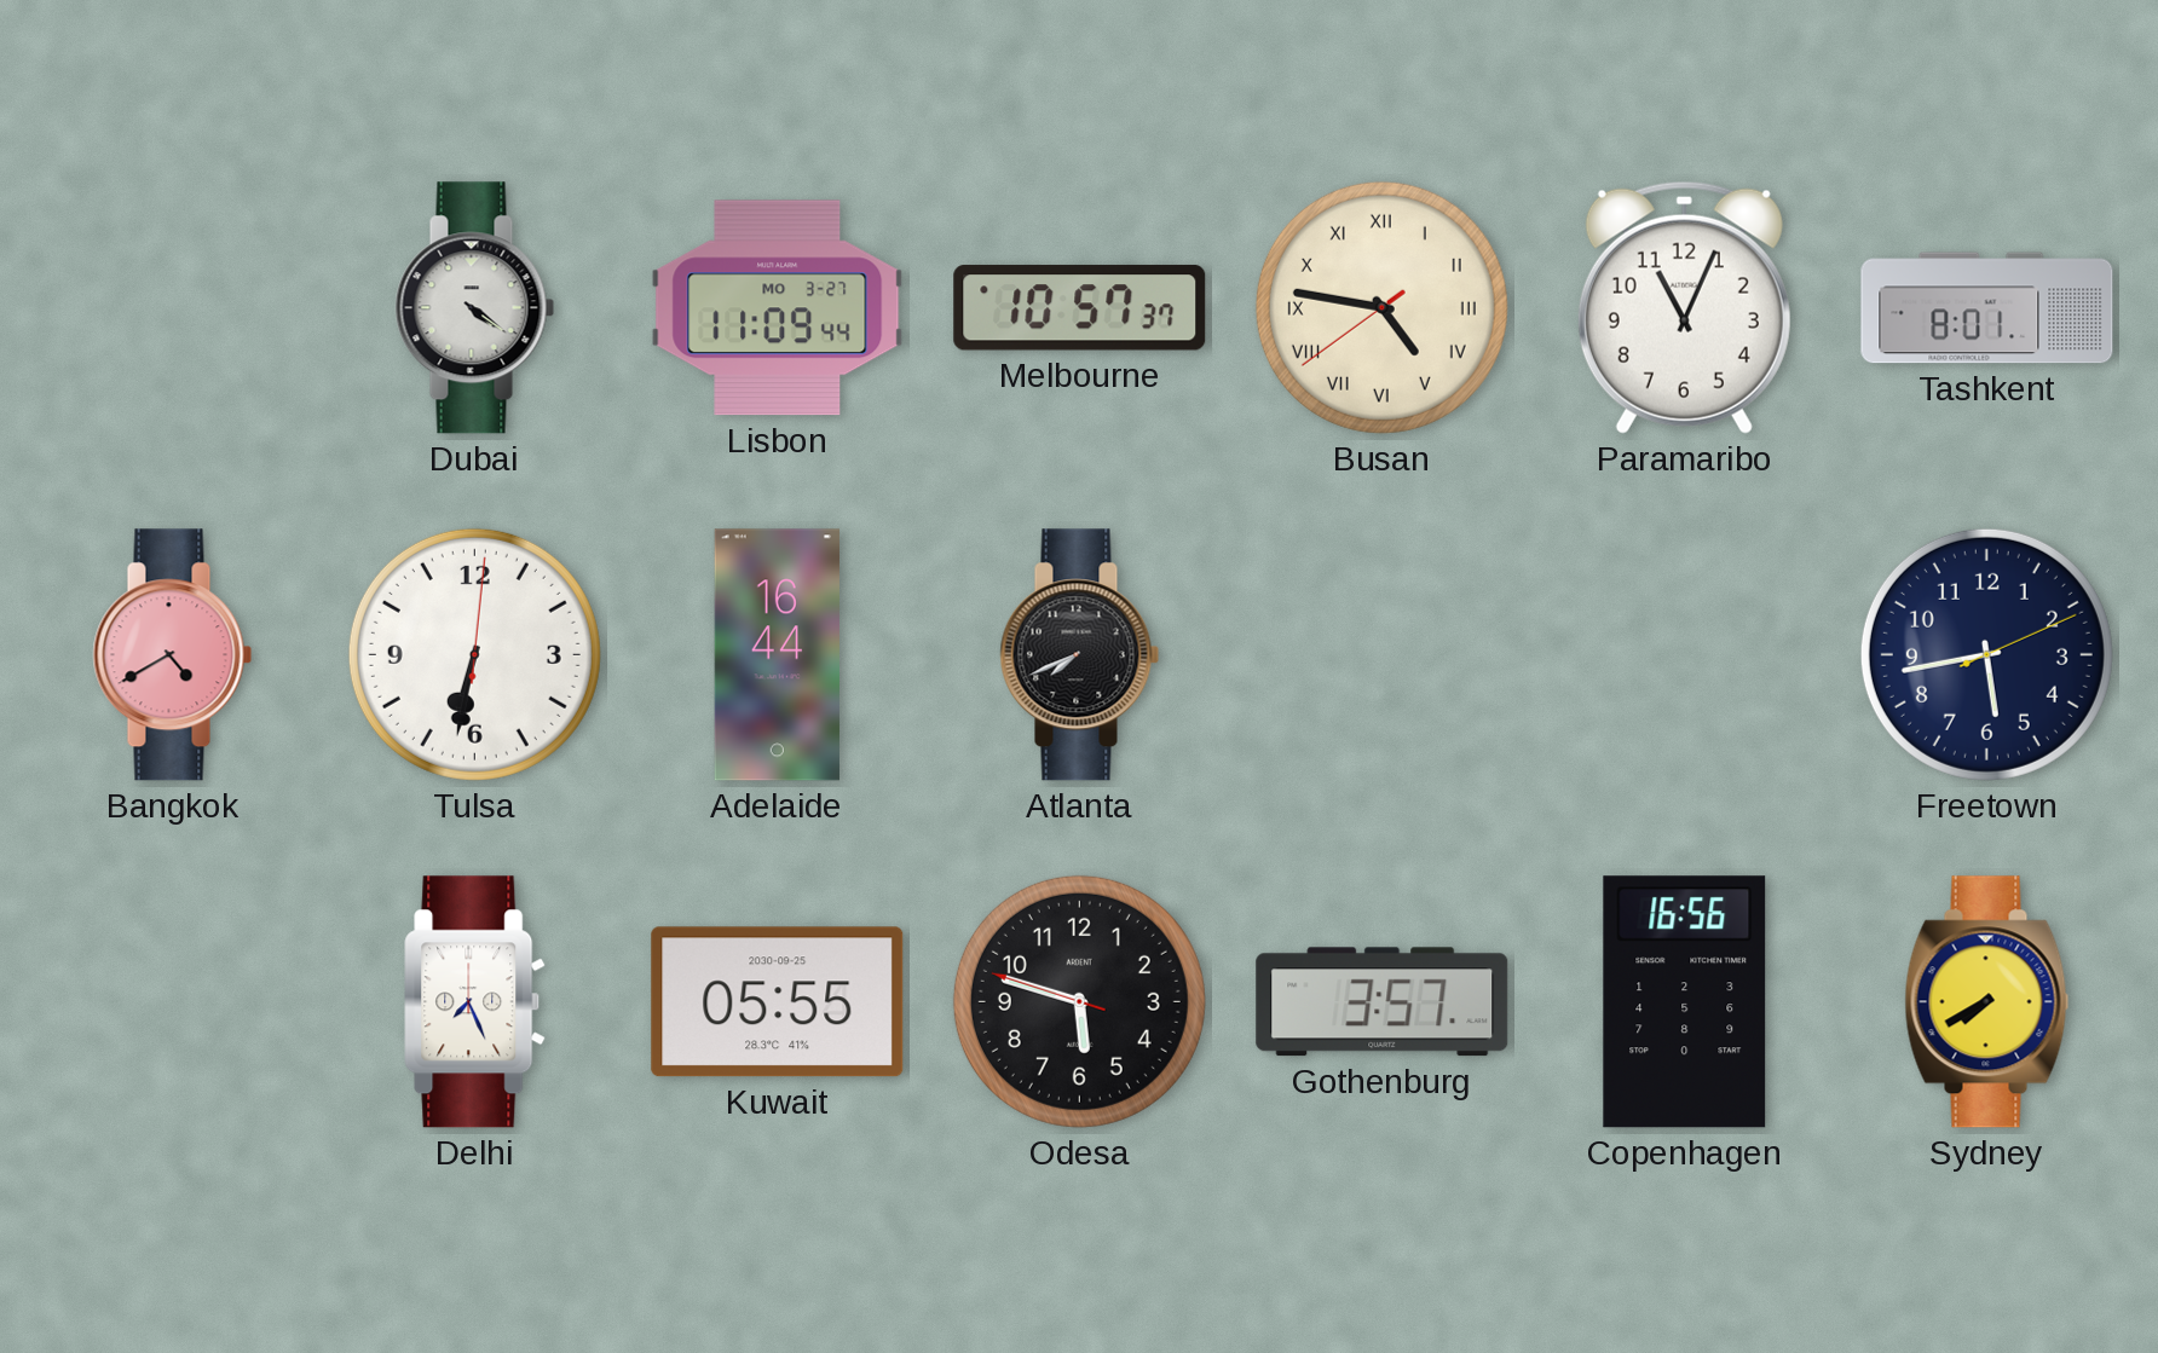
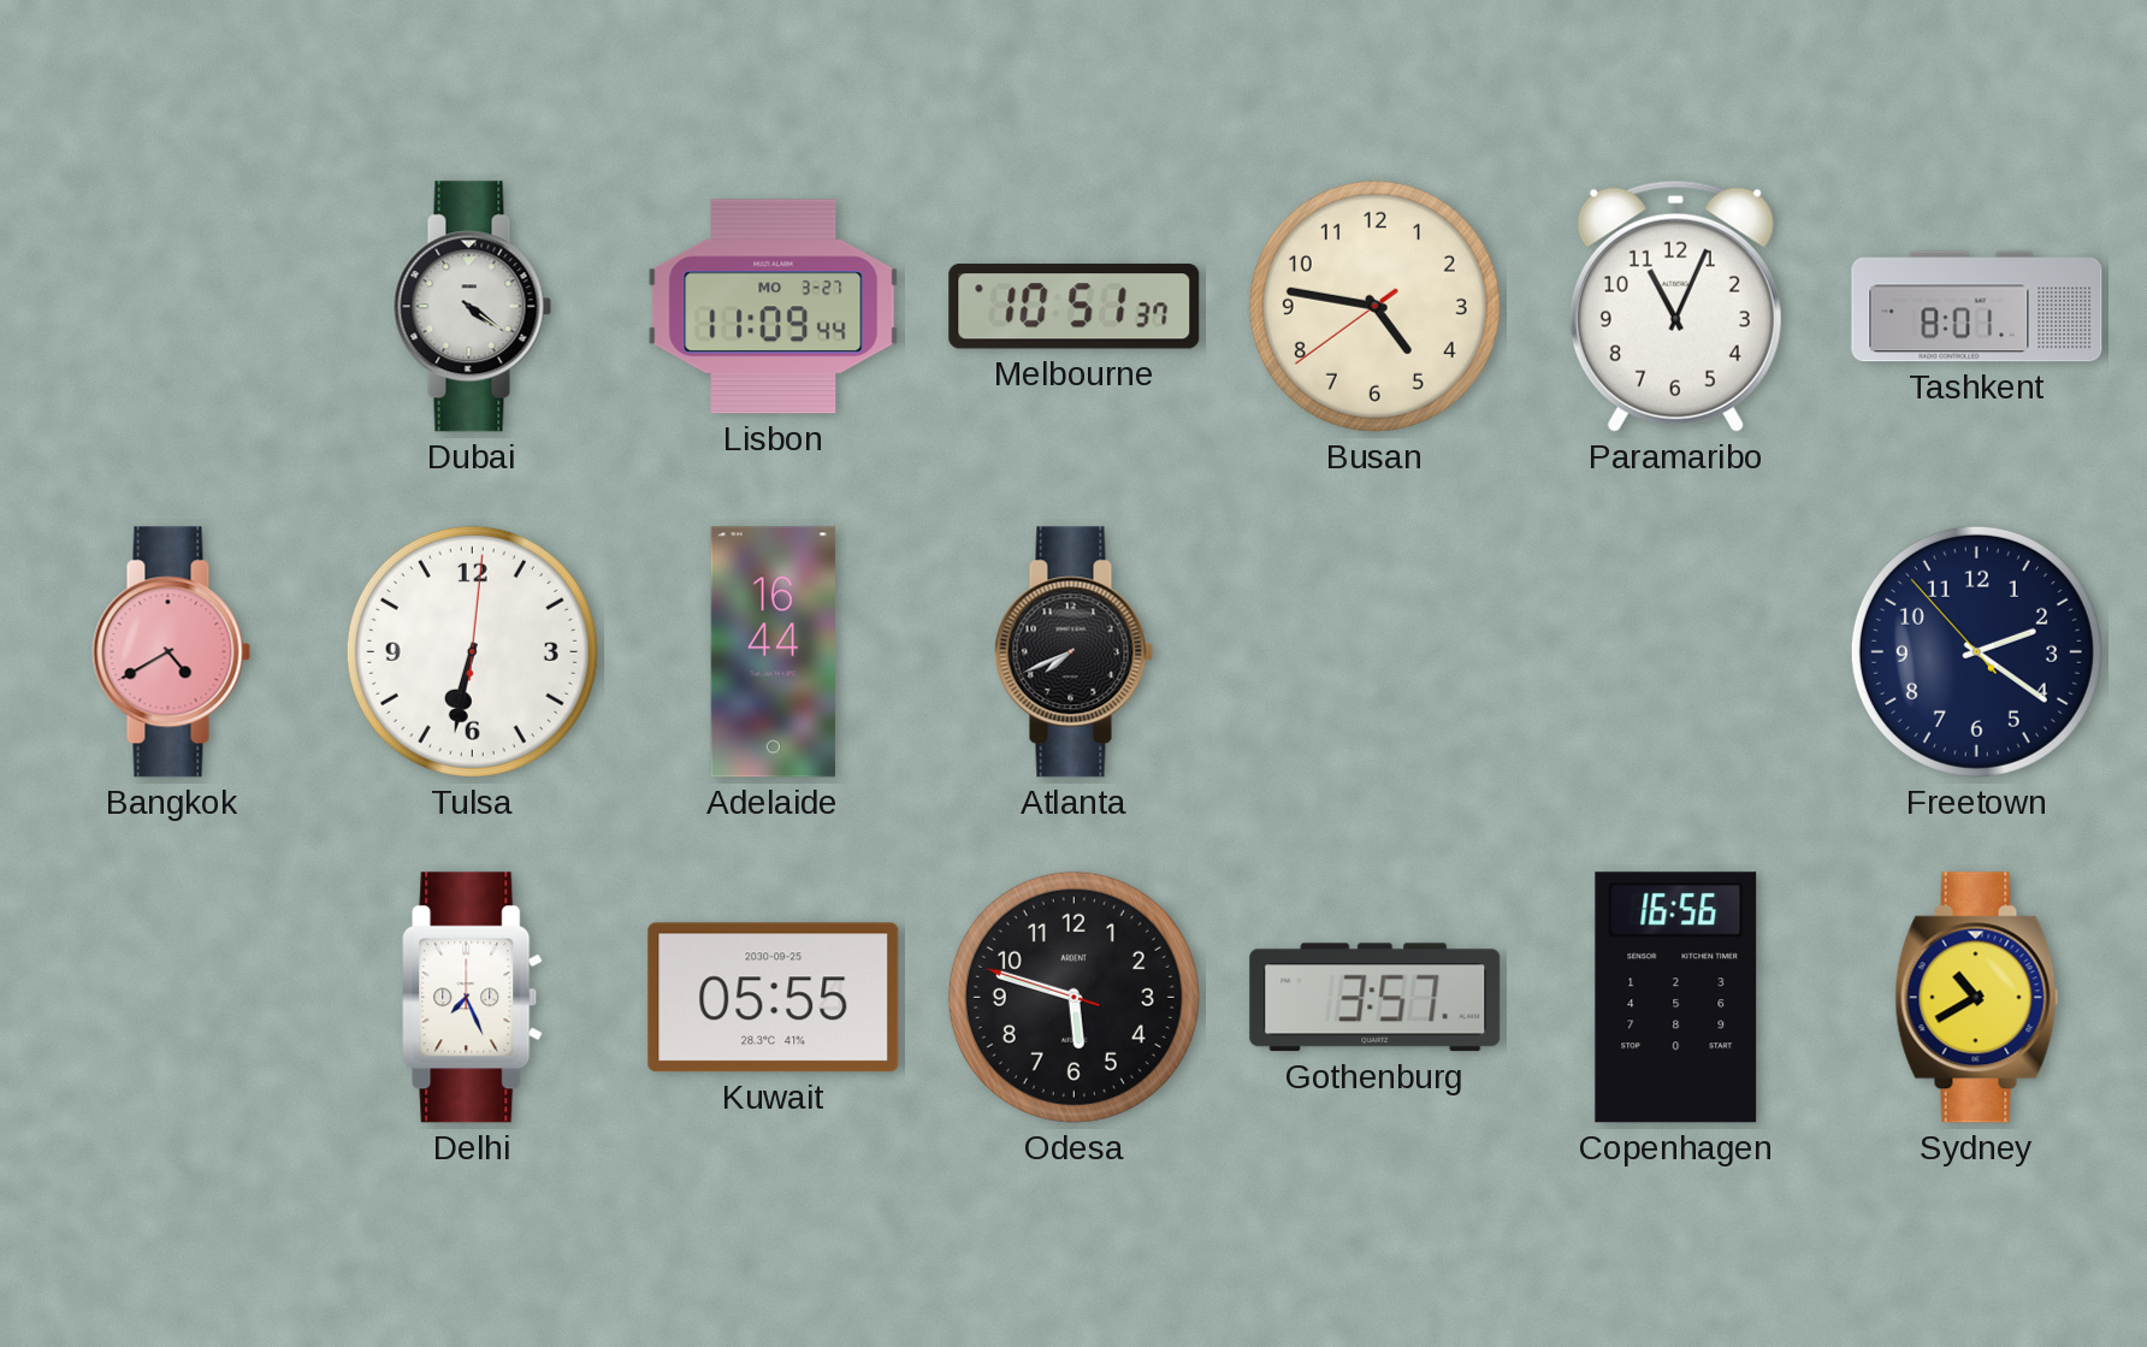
Melbourne: 10:57 -> 10:51 (1075, 307)
Busan numerals: Roman -> Arabic (1374, 306)
Freetown: 5:43 -> 2:20 (1976, 651)
Sydney: 7:40 -> 10:40 (1977, 998)
